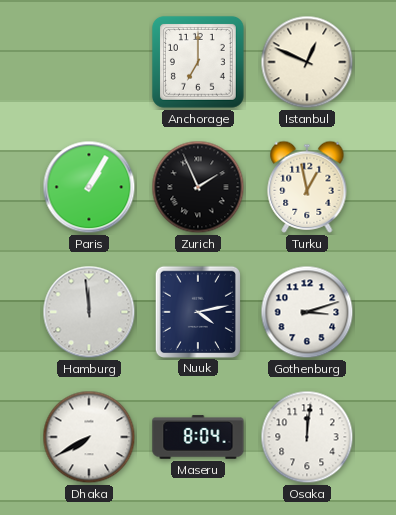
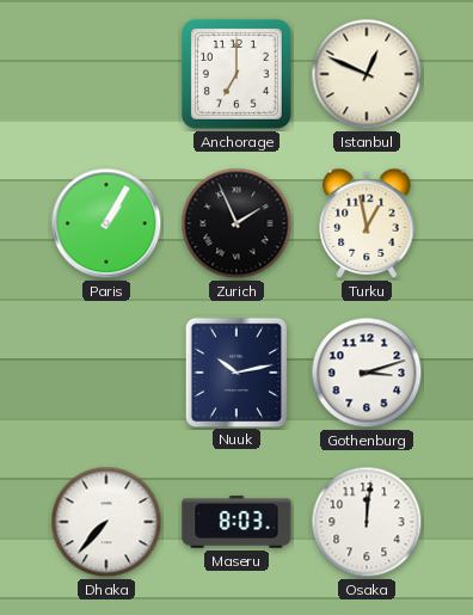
Hamburg: 11:59 -> none (89, 312)
Nuuk: 4:13 -> 10:13 (235, 371)
Dhaka: 7:40 -> 7:37 (106, 522)
Maseru: 8:04 -> 8:03 (236, 522)
